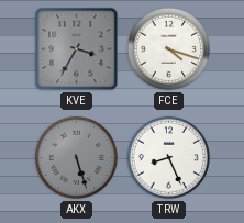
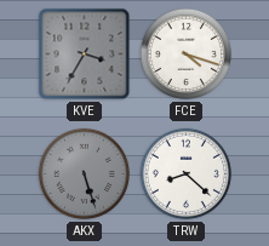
TRW: 8:26 -> 8:22 (185, 173)
